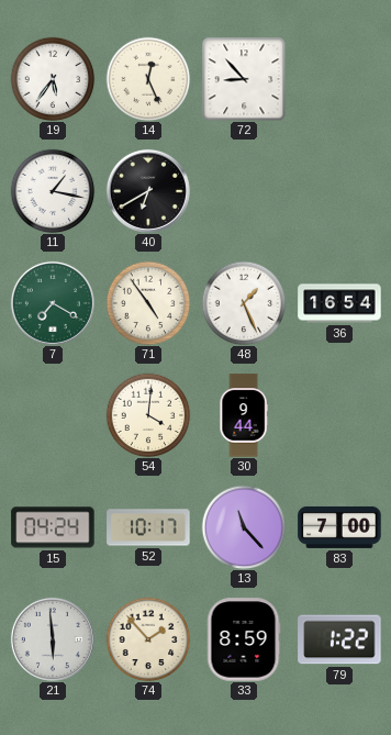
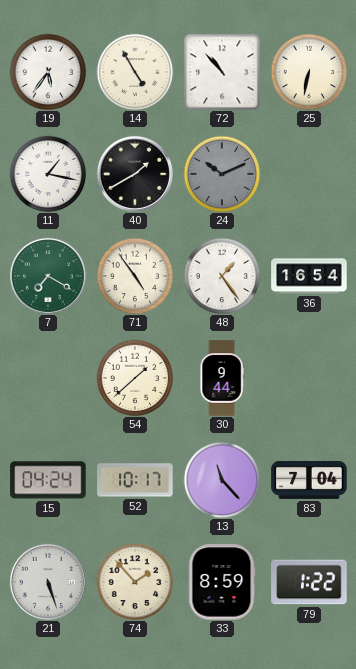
14: 12:26 -> 4:55 (135, 72)
72: 8:53 -> 10:53 (222, 72)
25: none -> 6:32 (309, 72)
40: 6:40 -> 1:40 (135, 174)
24: none -> 10:11 (222, 174)
48: 1:26 -> 1:24 (222, 276)
54: 4:01 -> 1:38 (135, 378)
83: 7:00 -> 7:04 (309, 480)
21: 5:59 -> 5:27 (48, 582)
